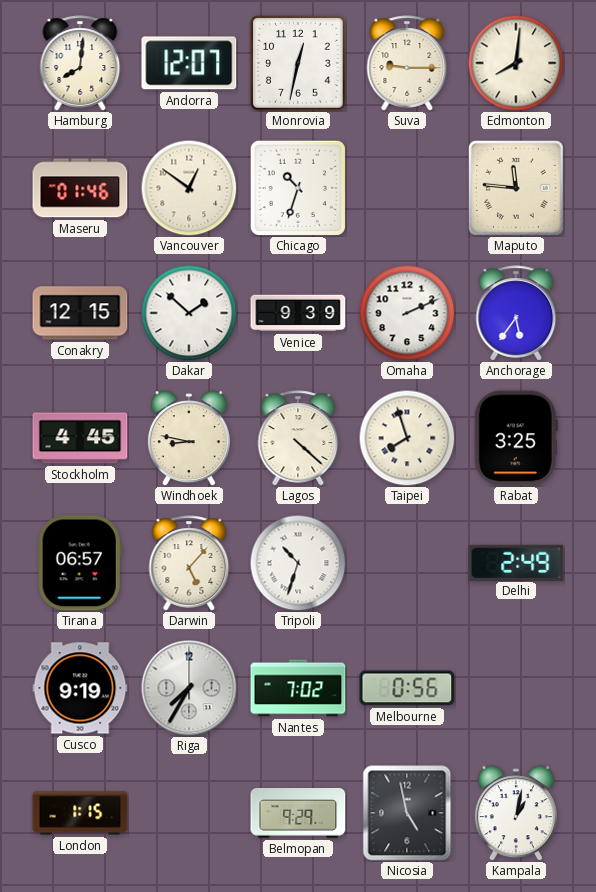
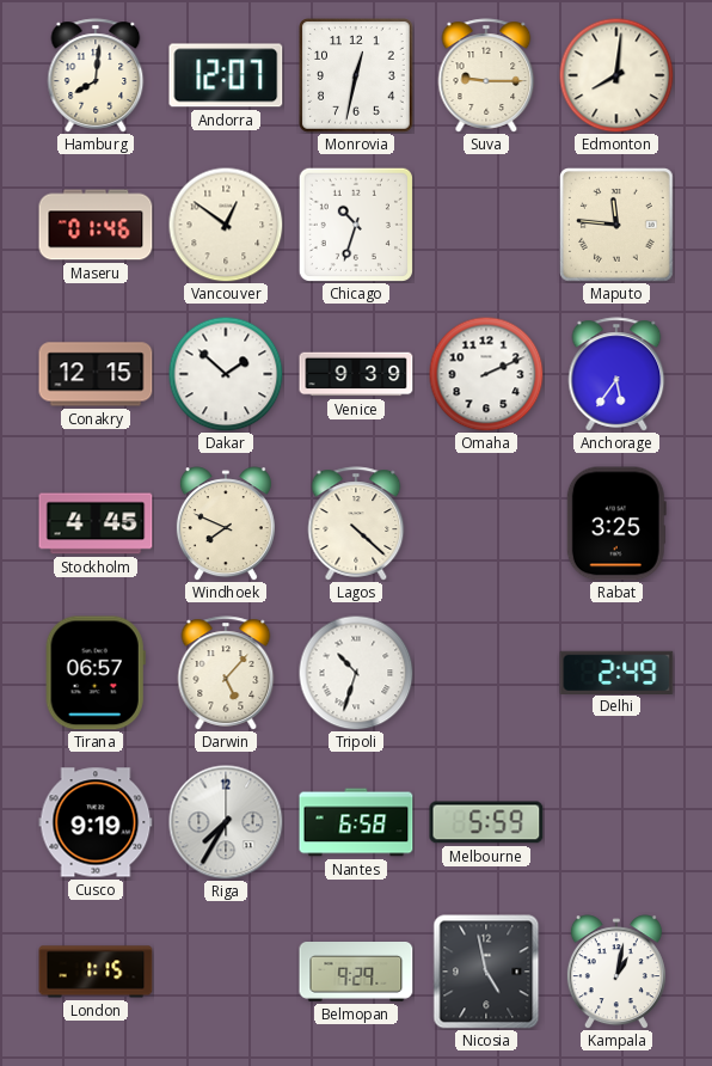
Windhoek: 8:47 -> 7:49 (226, 523)
Taipei: 7:57 -> none (407, 438)
Nantes: 7:02 -> 6:58 (356, 822)
Melbourne: 0:56 -> 5:59 (486, 822)
